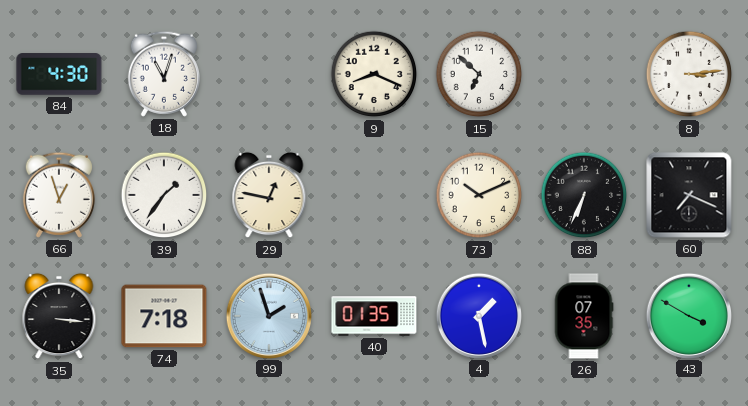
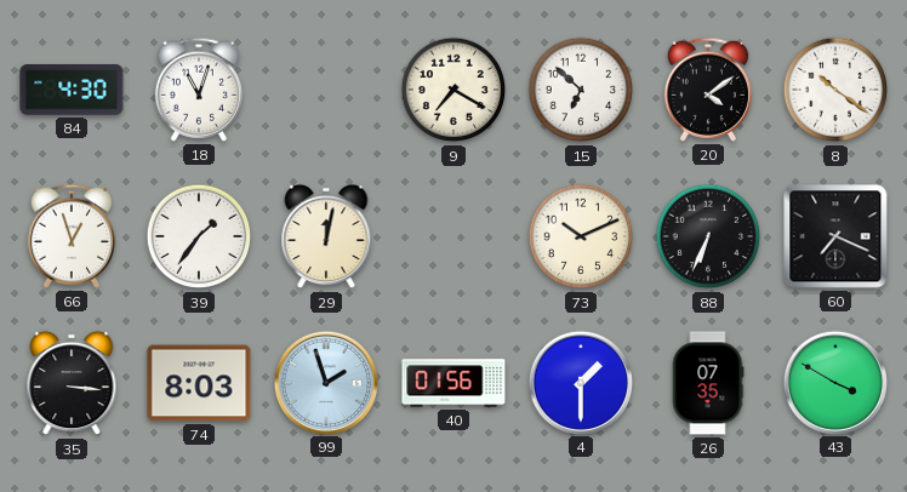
9: 8:19 -> 7:20 (453, 90)
20: none -> 4:09 (708, 90)
8: 3:14 -> 10:21 (835, 90)
29: 12:47 -> 12:02 (326, 236)
74: 7:18 -> 8:03 (199, 383)
40: 01:35 -> 01:56 (453, 383)
4: 1:28 -> 1:30 (580, 382)
